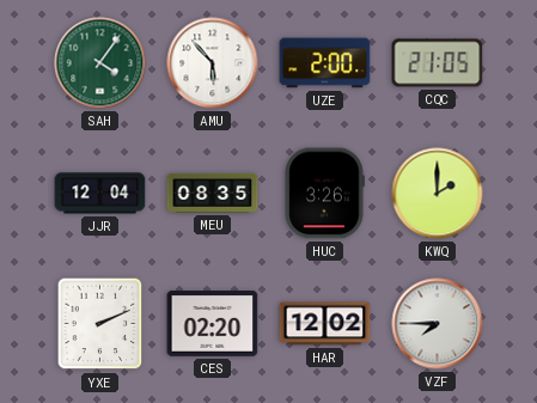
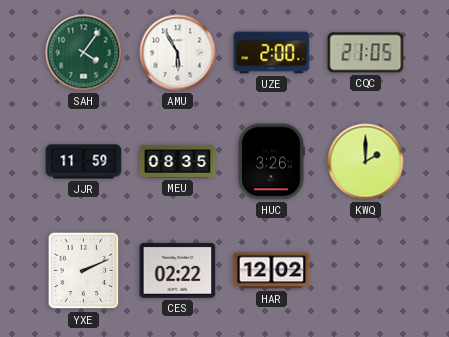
AMU: 5:53 -> 5:55 (178, 53)
JJR: 12:04 -> 11:59 (84, 162)
CES: 02:20 -> 02:22 (178, 271)
VZF: 7:45 -> none (438, 324)
